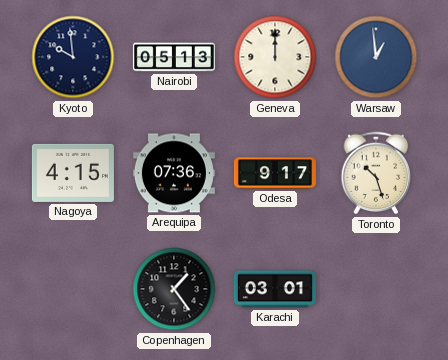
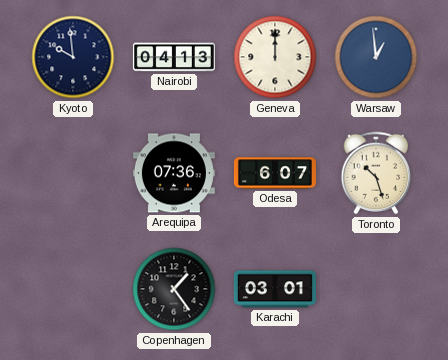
Nairobi: 05:13 -> 04:13 (174, 57)
Nagoya: 4:15 -> none (73, 173)
Odesa: 9:17 -> 6:07 (275, 173)
